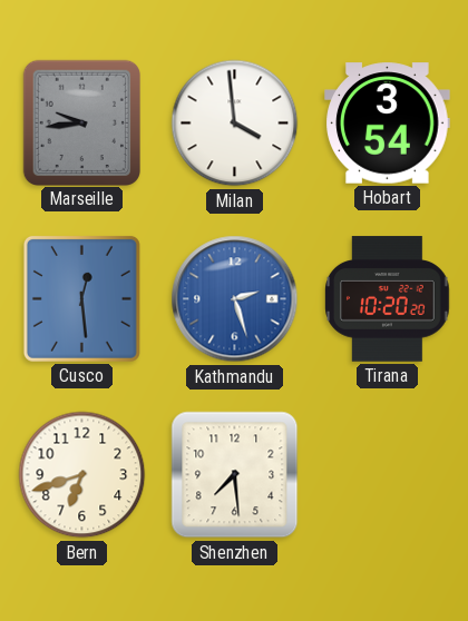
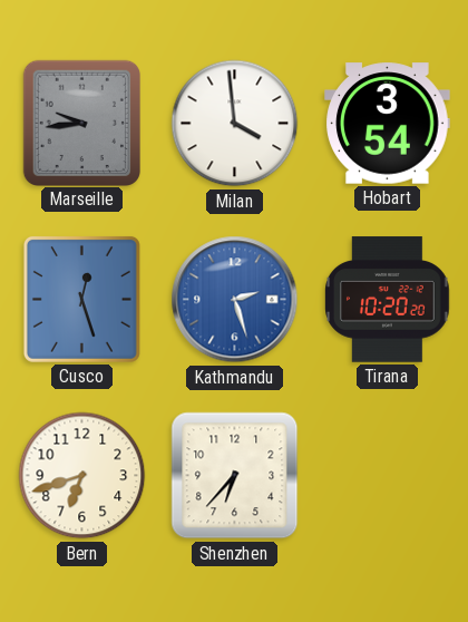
Cusco: 12:29 -> 12:27 (81, 299)
Shenzhen: 7:29 -> 6:37 (235, 476)
